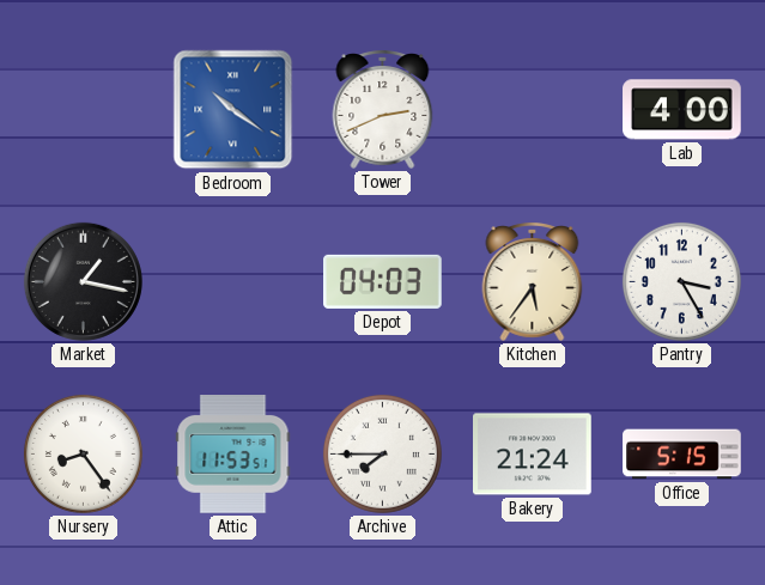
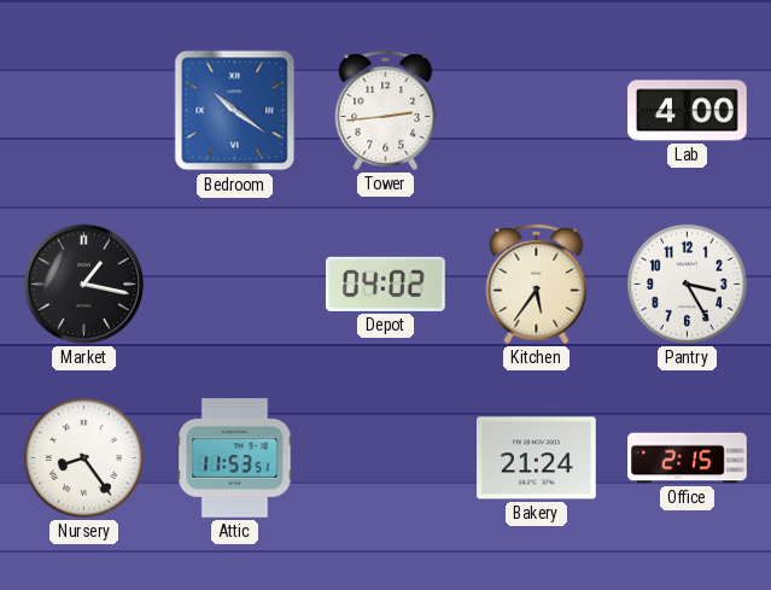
Tower: 2:41 -> 2:44 (386, 111)
Depot: 04:03 -> 04:02 (386, 284)
Archive: 7:45 -> none (382, 453)
Office: 5:15 -> 2:15 (688, 458)
